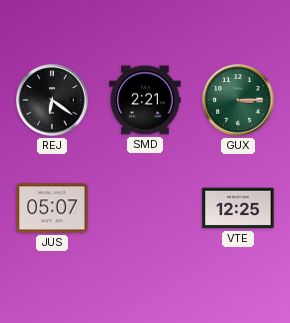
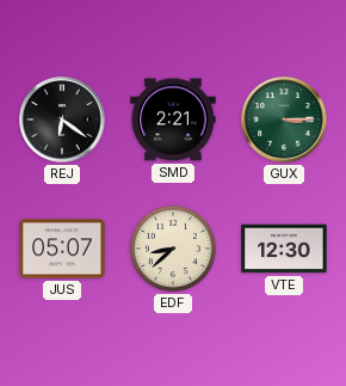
EDF: none -> 8:38 (173, 249)
VTE: 12:25 -> 12:30 (284, 249)
